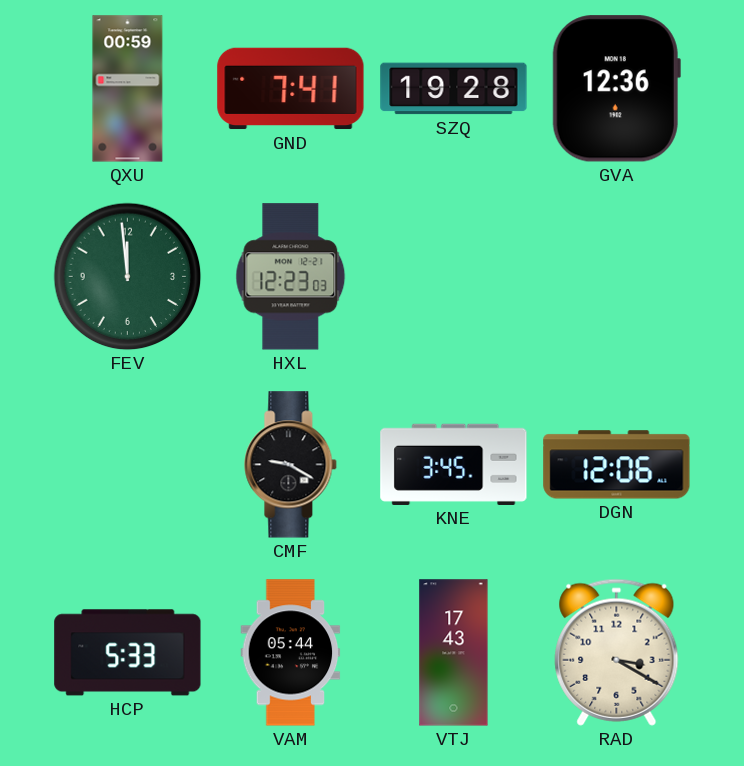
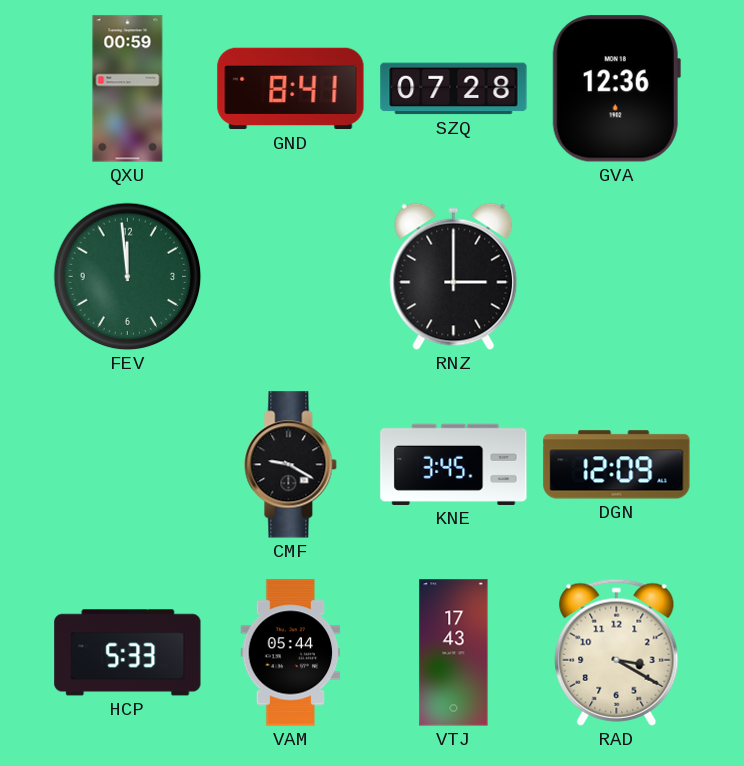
GND: 7:41 -> 8:41 (291, 89)
SZQ: 19:28 -> 07:28 (454, 89)
HXL: 12:23 -> none (291, 277)
RNZ: none -> 3:00 (454, 277)
DGN: 12:06 -> 12:09 (617, 465)
